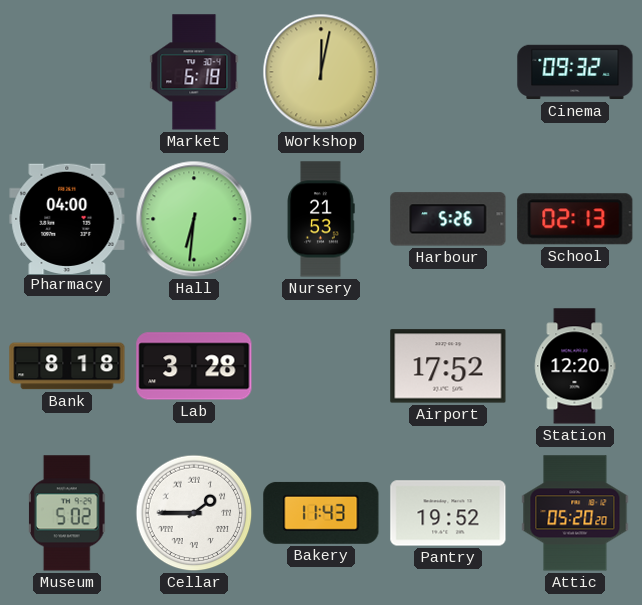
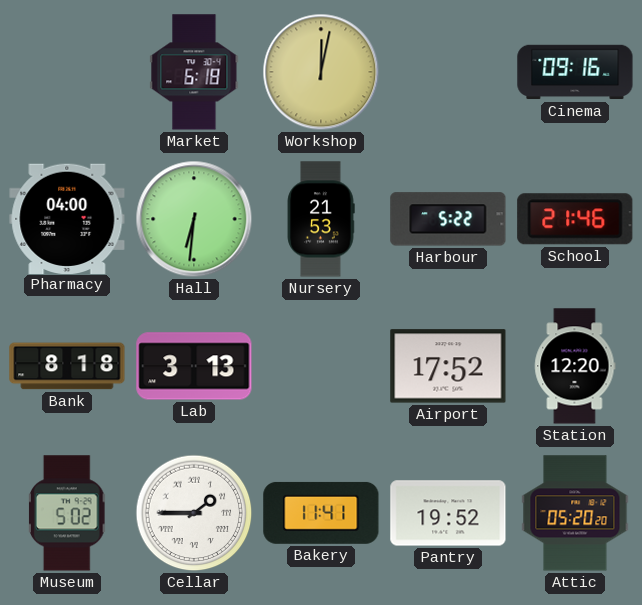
Cinema: 09:32 -> 09:16 (575, 72)
Harbour: 5:26 -> 5:22 (448, 219)
School: 02:13 -> 21:46 (575, 219)
Lab: 3:28 -> 3:13 (194, 366)
Bakery: 11:43 -> 11:41 (321, 513)
